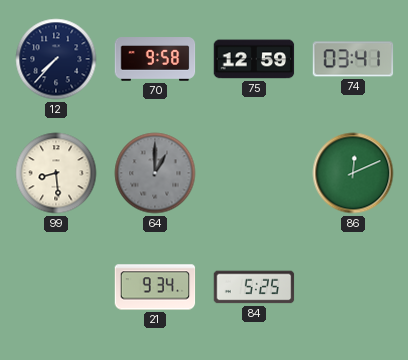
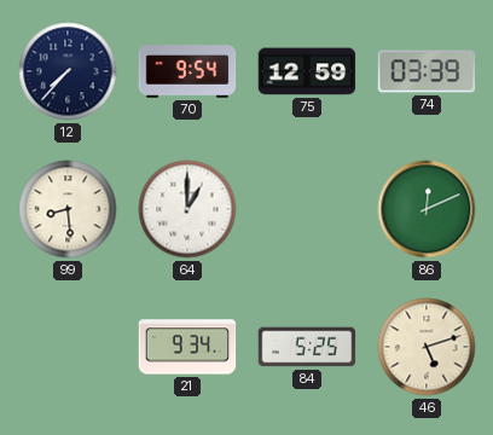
70: 9:58 -> 9:54 (187, 71)
74: 03:41 -> 03:39 (427, 71)
64 dial: grey -> white (187, 209)
46: none -> 5:12 (427, 347)
